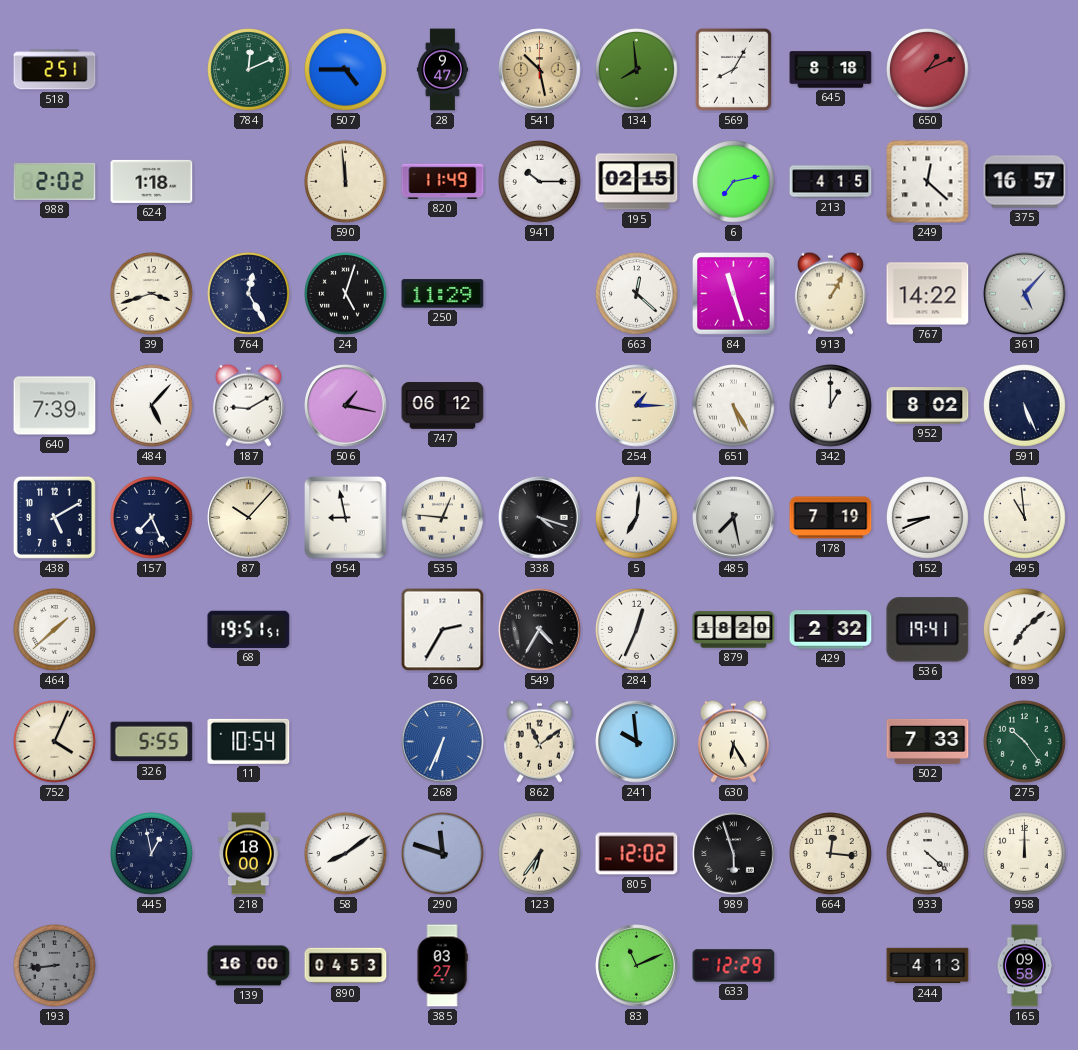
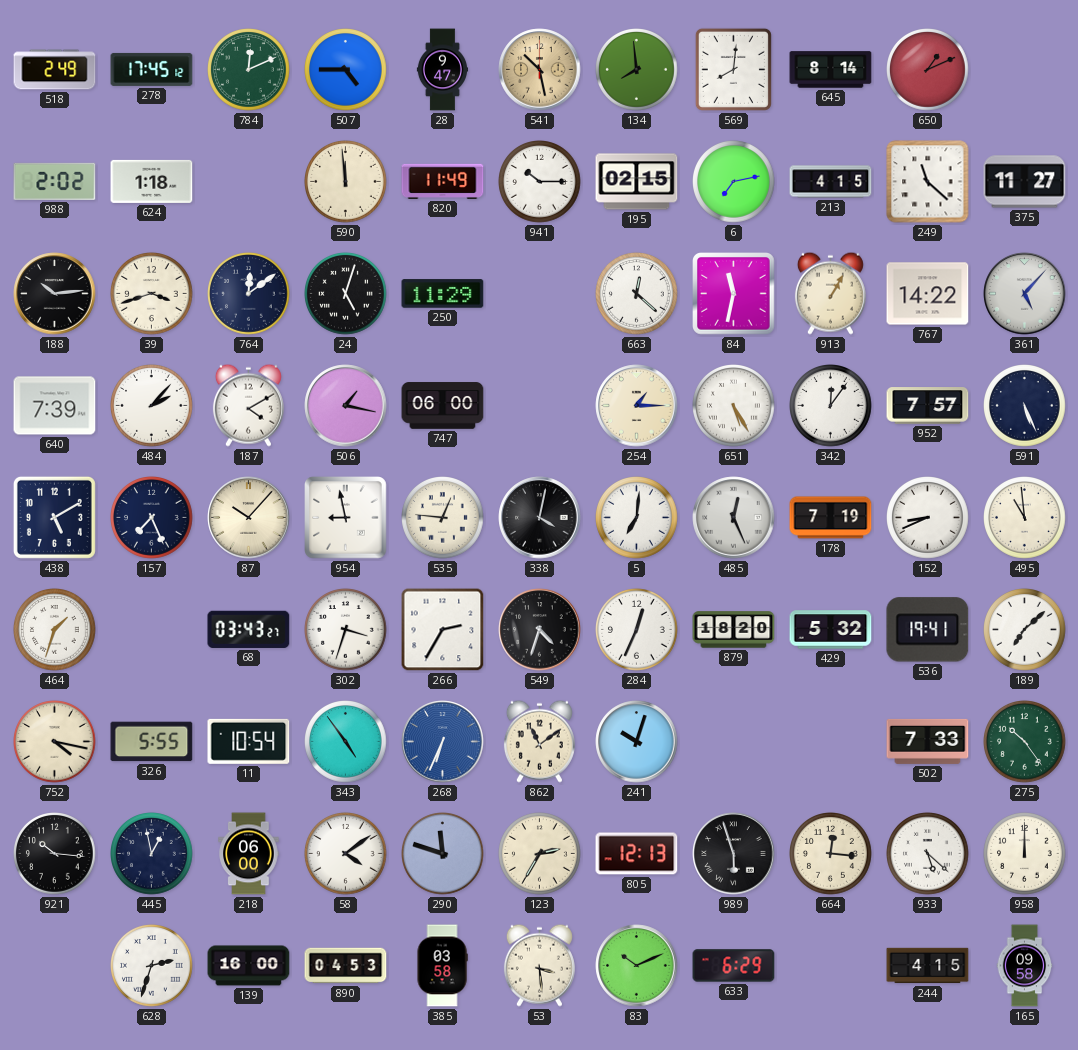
518: 2:51 -> 2:49 (55, 70)
278: none -> 17:45 (152, 69)
569: 8:05 -> 8:01 (733, 69)
645: 8:18 -> 8:14 (831, 70)
249: 12:22 -> 11:22 (928, 182)
375: 16:57 -> 11:27 (1025, 182)
188: none -> 10:14 (55, 294)
764: 12:25 -> 12:09 (249, 294)
84: 11:27 -> 11:32 (734, 294)
484: 5:07 -> 2:07 (152, 406)
187: 9:10 -> 4:10 (248, 405)
747: 06:12 -> 06:00 (443, 406)
342: 1:00 -> 12:06 (831, 406)
952: 8:02 -> 7:57 (928, 406)
338: 4:18 -> 4:02 (540, 518)
485: 7:28 -> 12:26 (734, 518)
464: 1:38 -> 1:33 (55, 630)
68: 19:51 -> 03:43 (249, 629)
302: none -> 3:33 (346, 630)
549: 4:35 -> 4:33 (540, 630)
429: 2:32 -> 5:32 (831, 630)
752: 4:04 -> 4:17 (55, 742)
343: none -> 4:54 (346, 742)
241: 9:59 -> 10:03 (637, 742)
630: 6:25 -> none (733, 741)
921: none -> 10:16 (55, 854)
218: 18:00 -> 06:00 (249, 854)
58: 8:09 -> 4:09 (346, 854)
123: 6:36 -> 2:35 (540, 854)
805: 12:02 -> 12:13 (637, 854)
933: 4:22 -> 5:22 (928, 854)
193: 8:44 -> none (55, 966)
628: none -> 2:33 (152, 966)
385: 03:27 -> 03:58 (442, 966)
53: none -> 3:29 (539, 965)
83: 11:11 -> 10:11 (637, 966)
633: 12:29 -> 6:29 (734, 966)
244: 4:13 -> 4:15 (928, 966)
